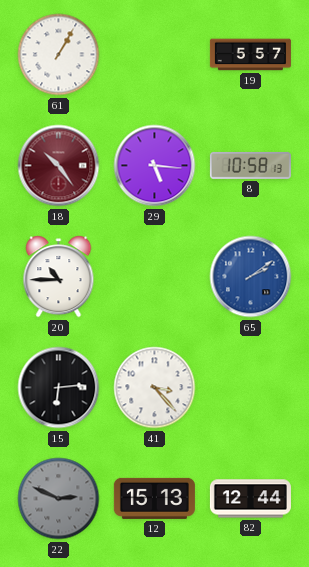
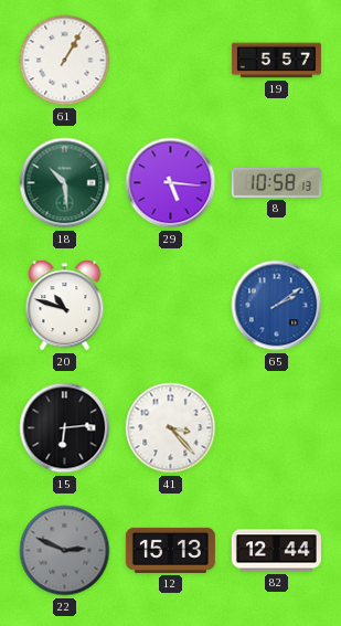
18: 10:24 -> 10:29 (65, 183)
18 dial: burgundy -> green (65, 183)
20: 10:45 -> 10:48 (65, 306)
